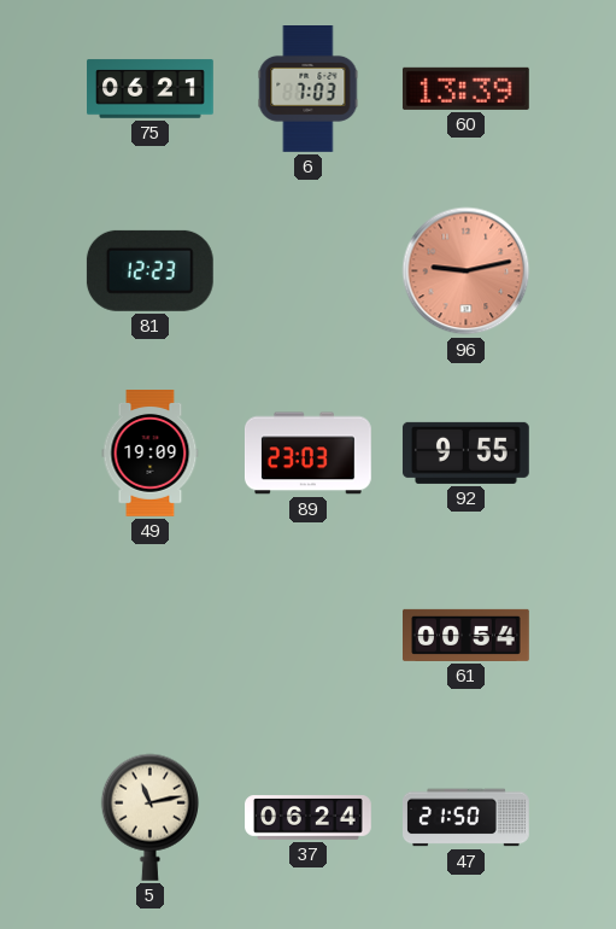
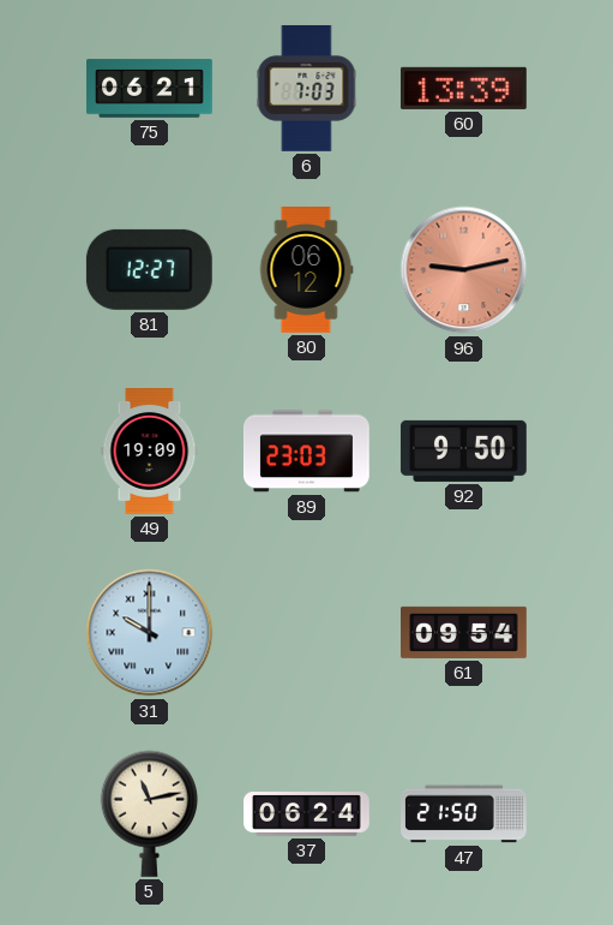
81: 12:23 -> 12:27 (149, 269)
80: none -> 06:12 (306, 270)
92: 9:55 -> 9:50 (463, 450)
31: none -> 10:00 (150, 633)
61: 00:54 -> 09:54 (464, 632)
